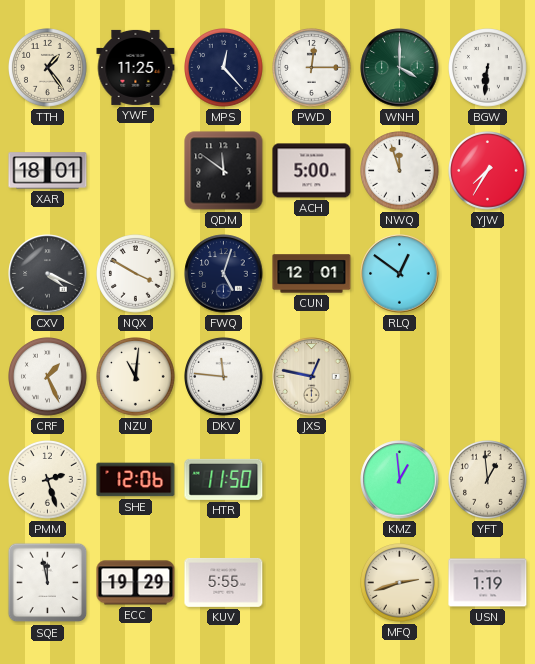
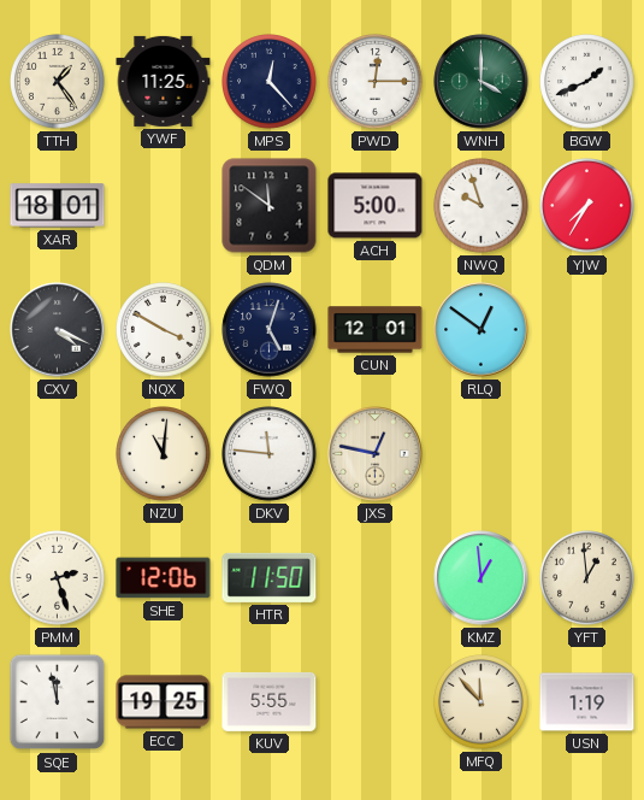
BGW: 6:31 -> 1:41 (587, 82)
NWQ: 11:57 -> 9:57 (481, 206)
CRF: 1:26 -> none (48, 377)
ECC: 19:29 -> 19:25 (164, 702)
MFQ: 2:42 -> 11:53 (481, 702)
